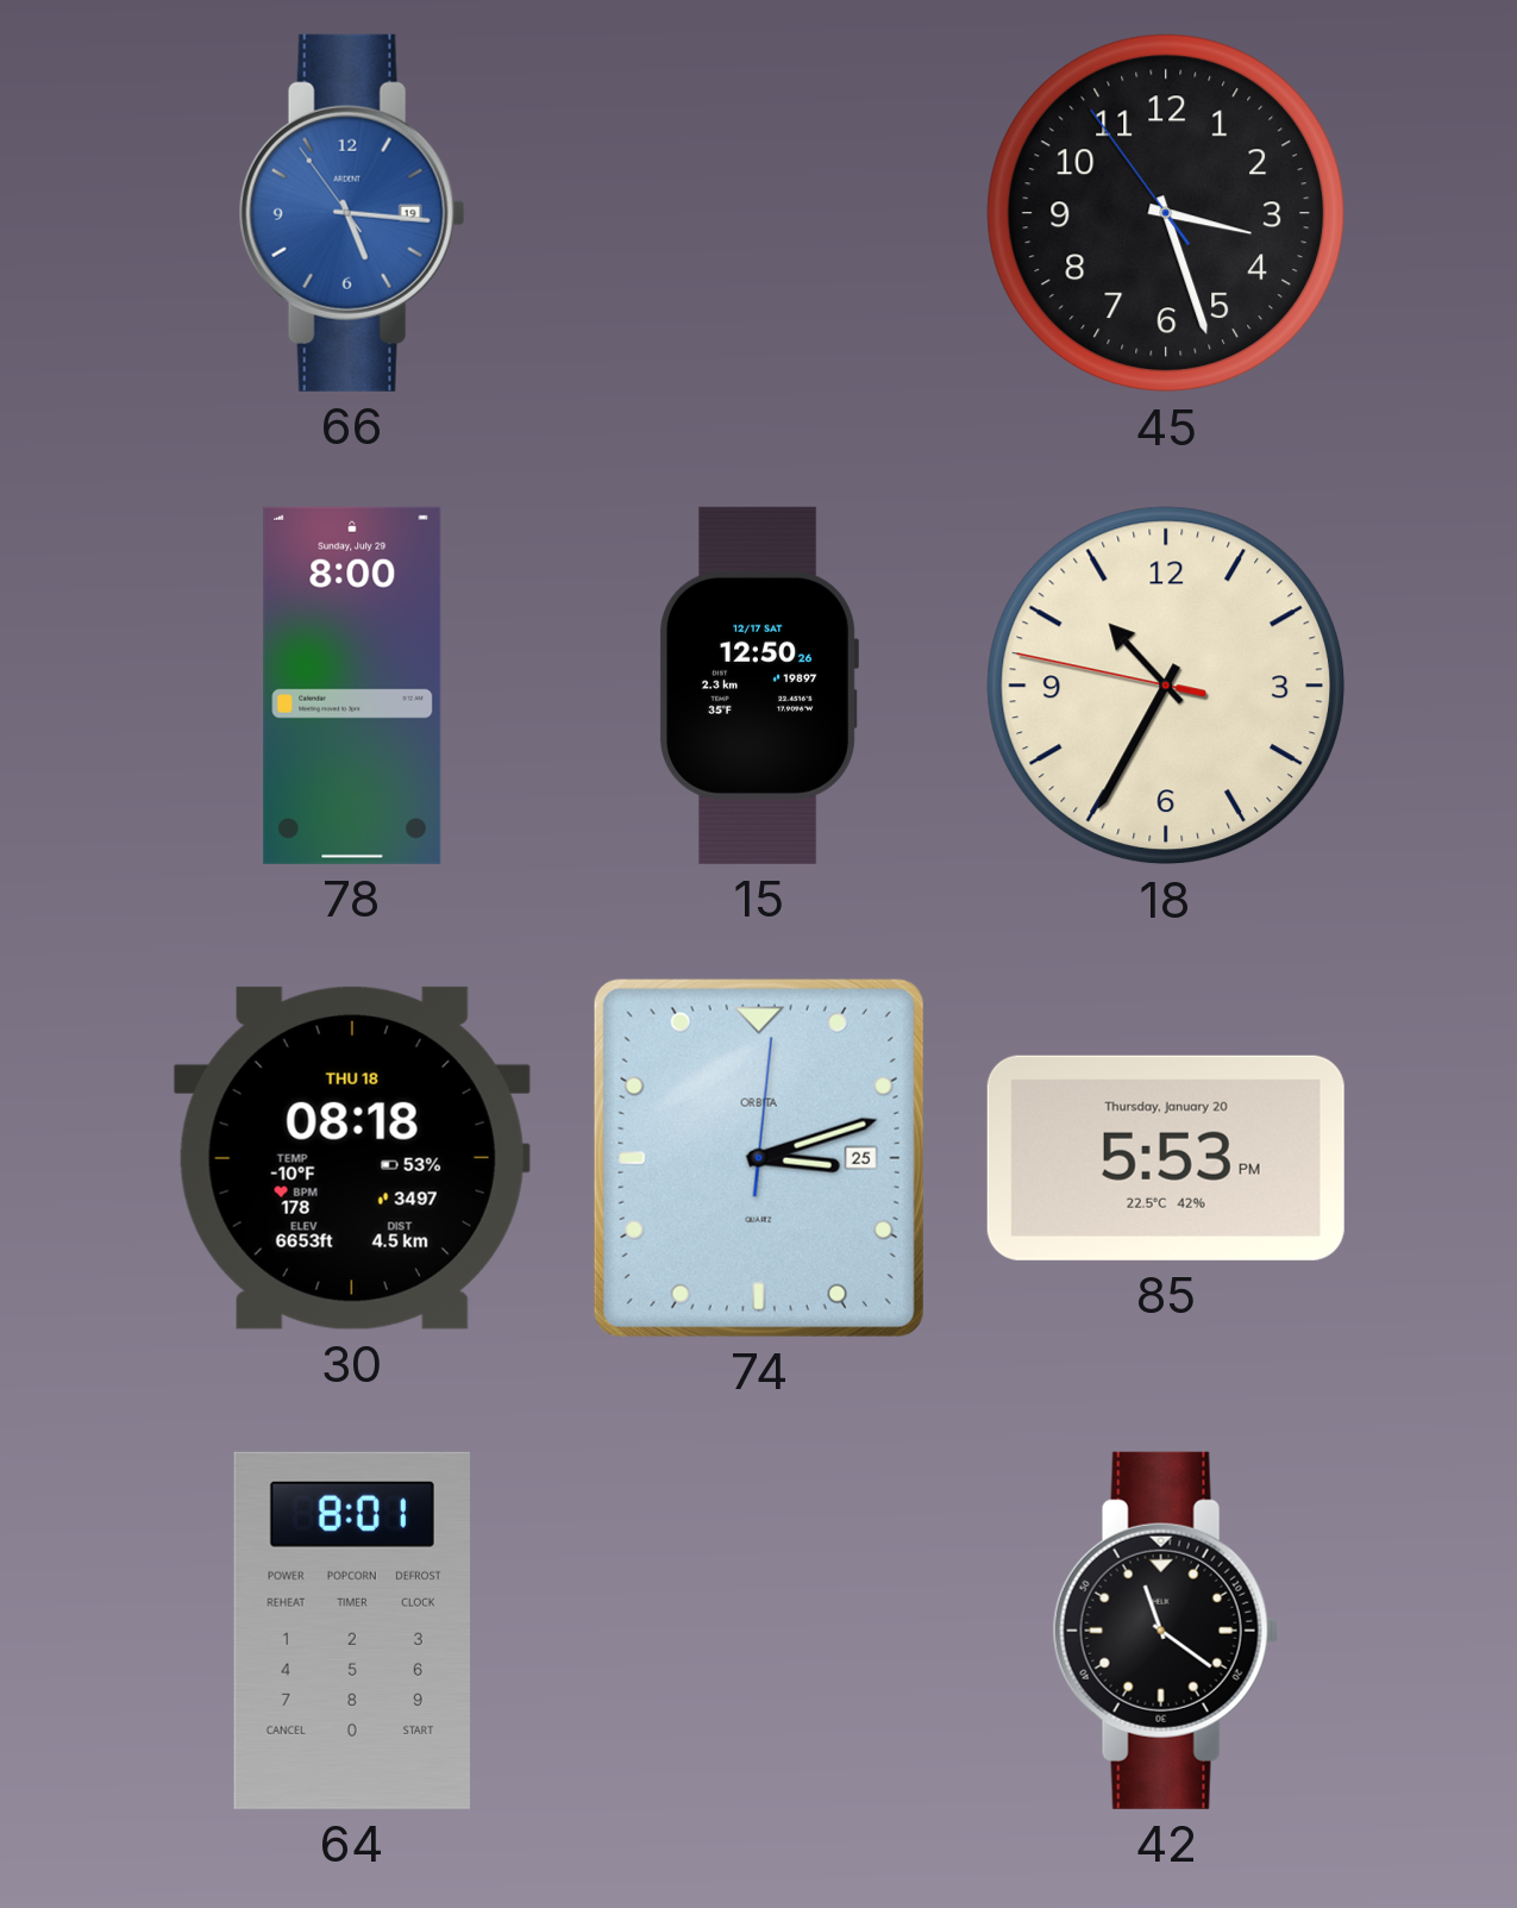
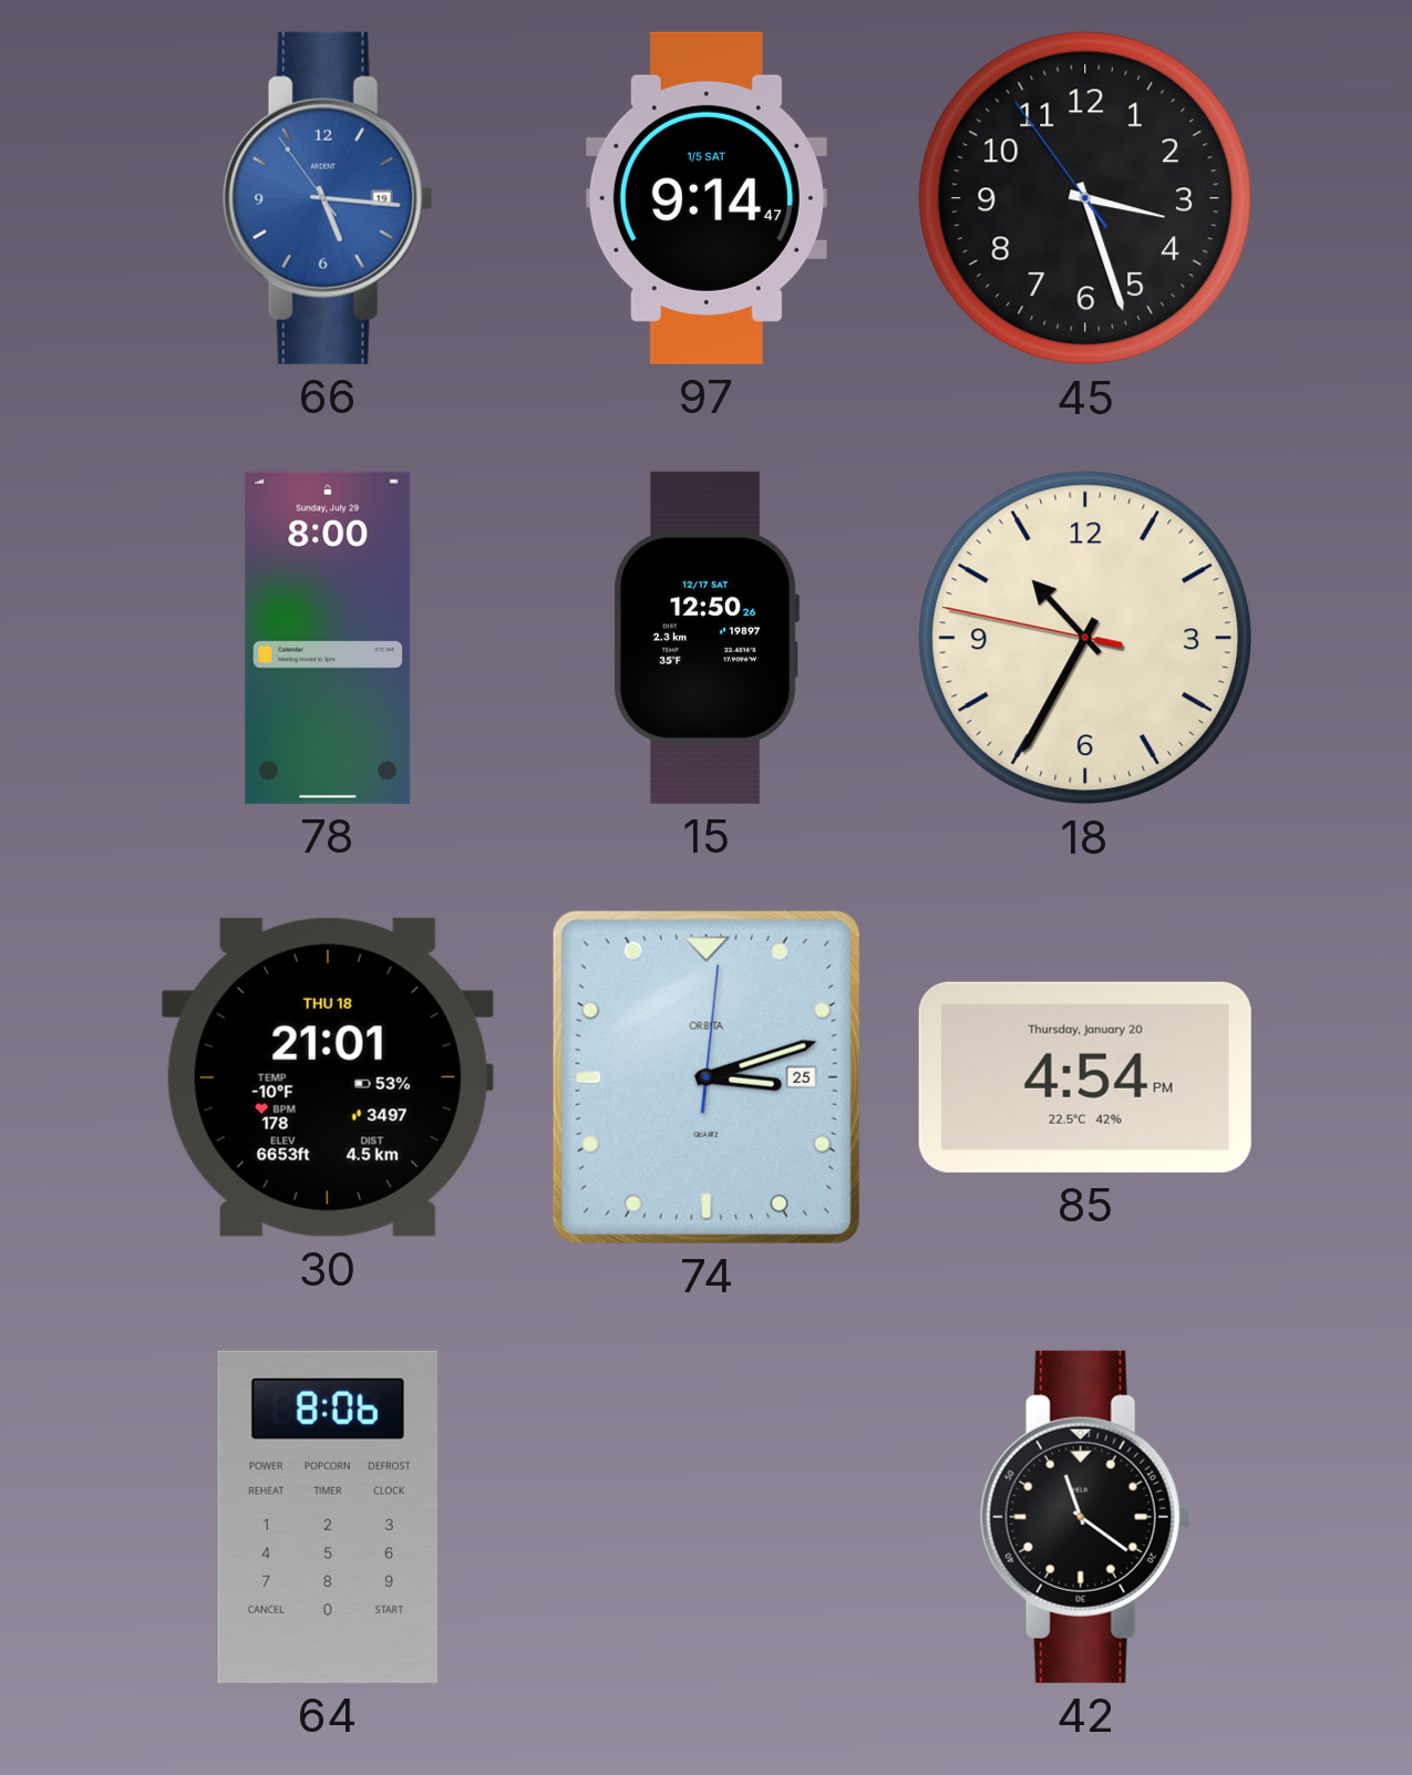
97: none -> 9:14 (707, 198)
30: 08:18 -> 21:01 (328, 1077)
85: 5:53 -> 4:54 (1085, 1077)
64: 8:01 -> 8:06 (328, 1517)
